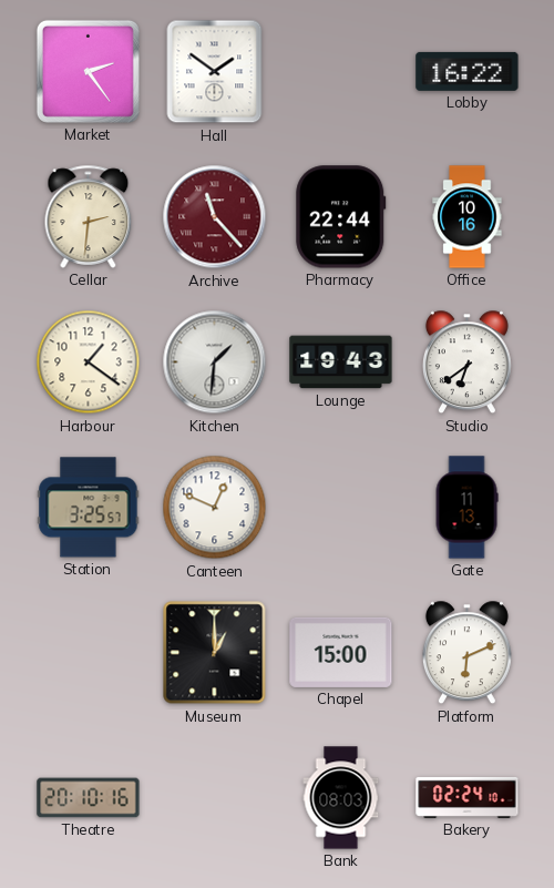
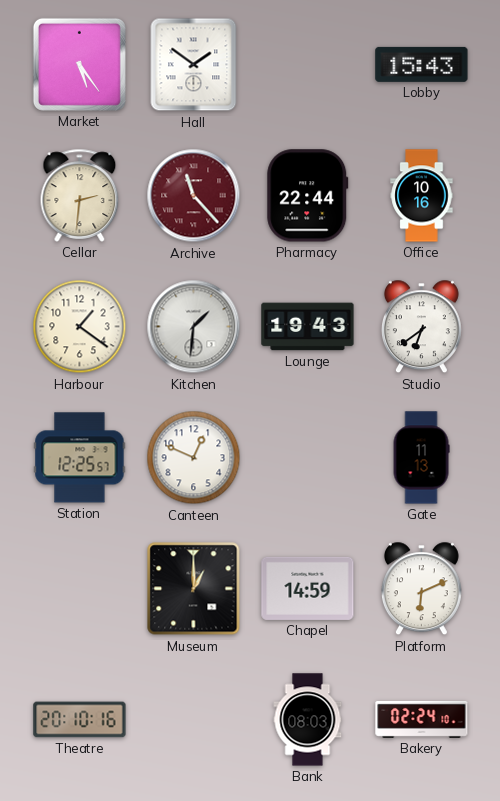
Market: 2:24 -> 5:24 (79, 64)
Lobby: 16:22 -> 15:43 (422, 64)
Station: 3:25 -> 12:25 (80, 458)
Chapel: 15:00 -> 14:59 (308, 588)
